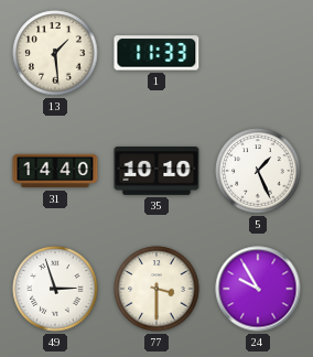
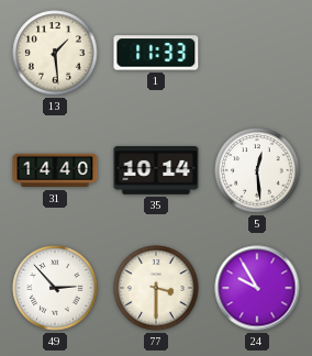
35: 10:10 -> 10:14 (156, 171)
5: 1:26 -> 12:29 (257, 170)
49: 2:57 -> 2:53 (55, 288)
